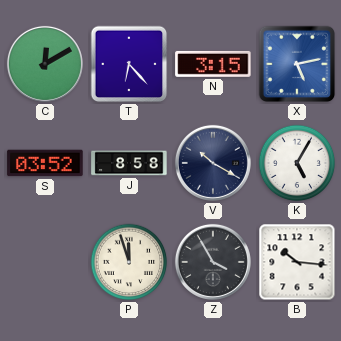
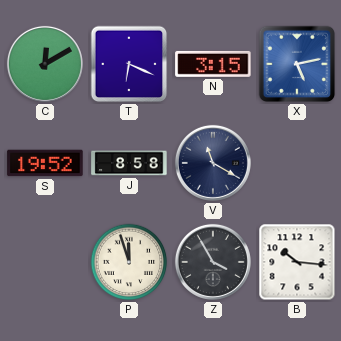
T: 6:23 -> 6:19 (129, 64)
S: 03:52 -> 19:52 (45, 163)
V: 10:20 -> 11:20 (213, 163)
K: 5:05 -> none (297, 163)
